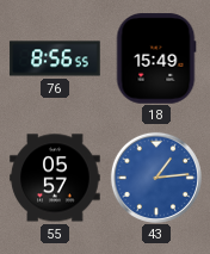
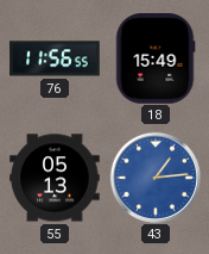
76: 8:56 -> 11:56 (55, 58)
55: 05:57 -> 05:13 (55, 178)
